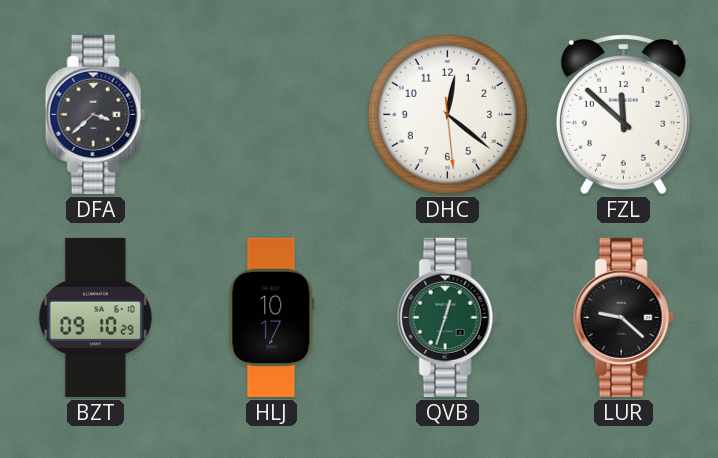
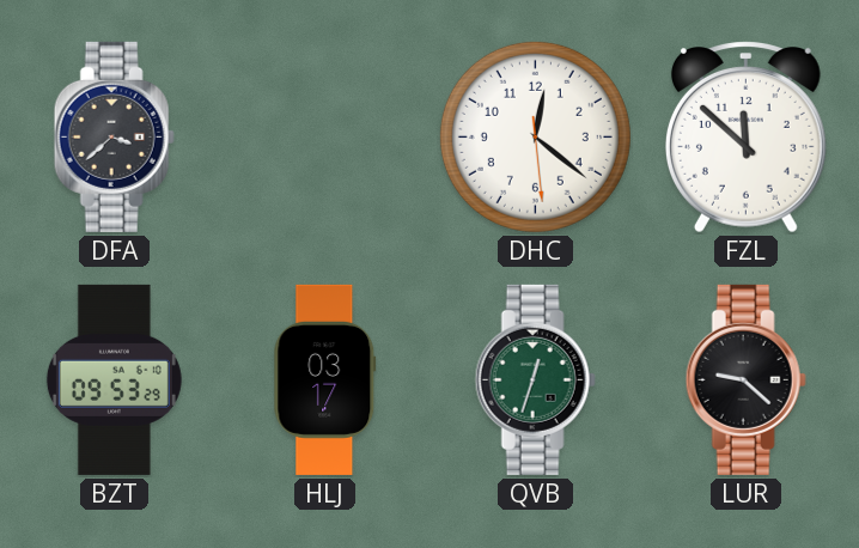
BZT: 09:10 -> 09:53 (114, 379)
HLJ: 10:17 -> 03:17 (325, 379)
